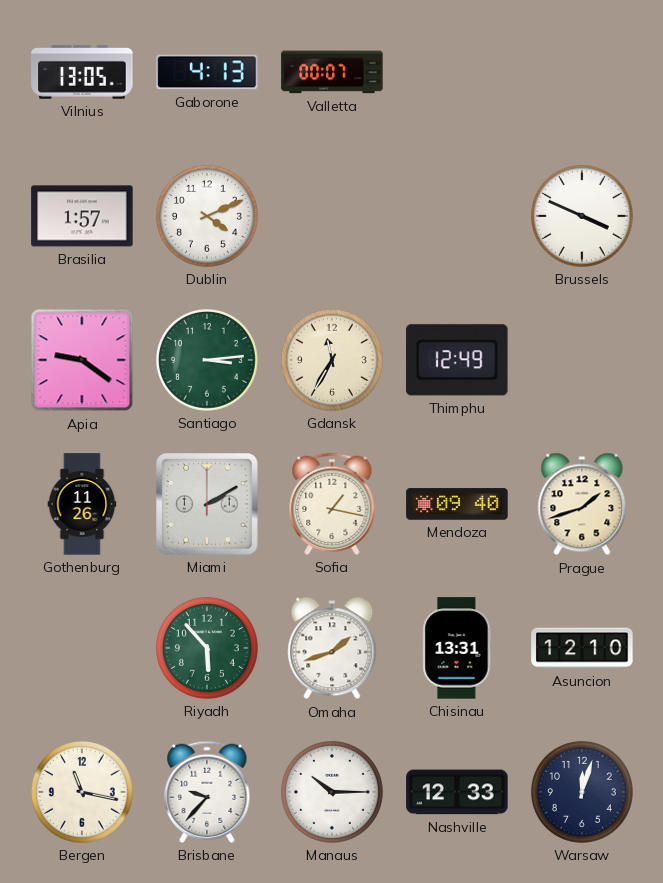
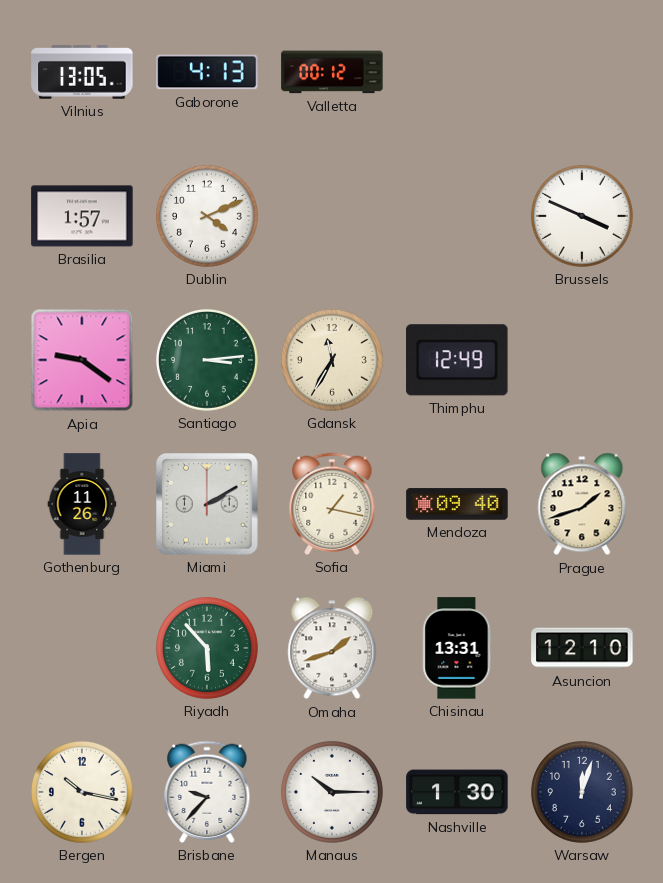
Valletta: 00:07 -> 00:12 (332, 72)
Bergen: 11:17 -> 10:17 (82, 792)
Nashville: 12:33 -> 1:30 (457, 792)
